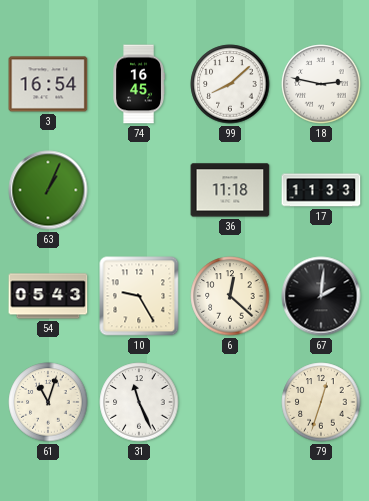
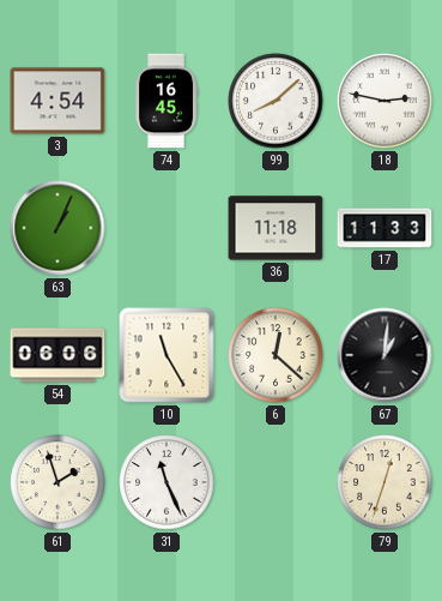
3: 16:54 -> 4:54 (57, 101)
54: 05:43 -> 06:06 (57, 355)
10: 9:25 -> 11:25 (166, 355)
67: 2:01 -> 1:01 (385, 355)
61: 11:03 -> 1:57 (57, 482)
